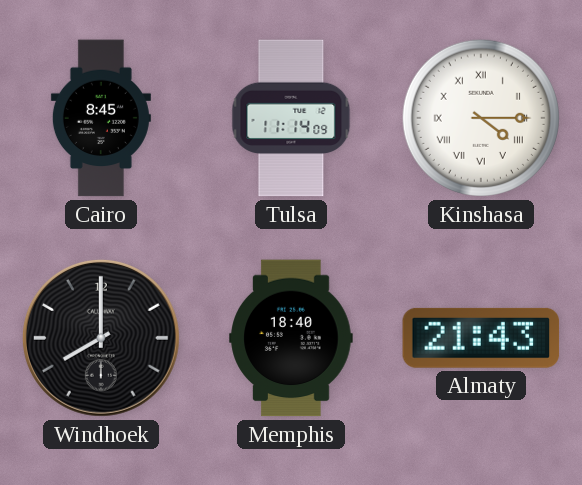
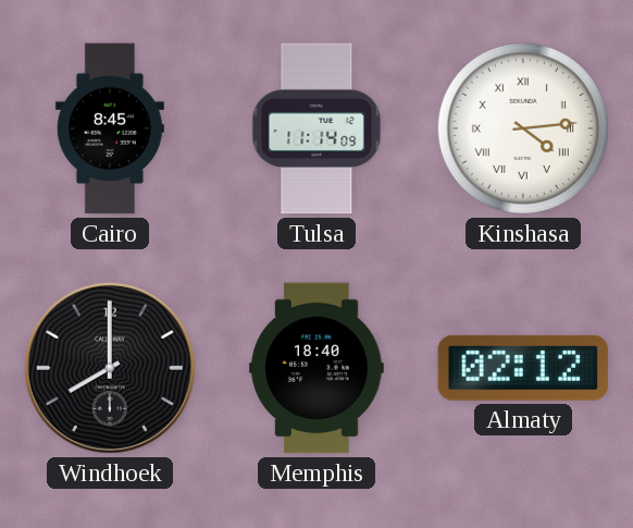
Kinshasa: 4:15 -> 4:14 (523, 128)
Almaty: 21:43 -> 02:12 (523, 368)
